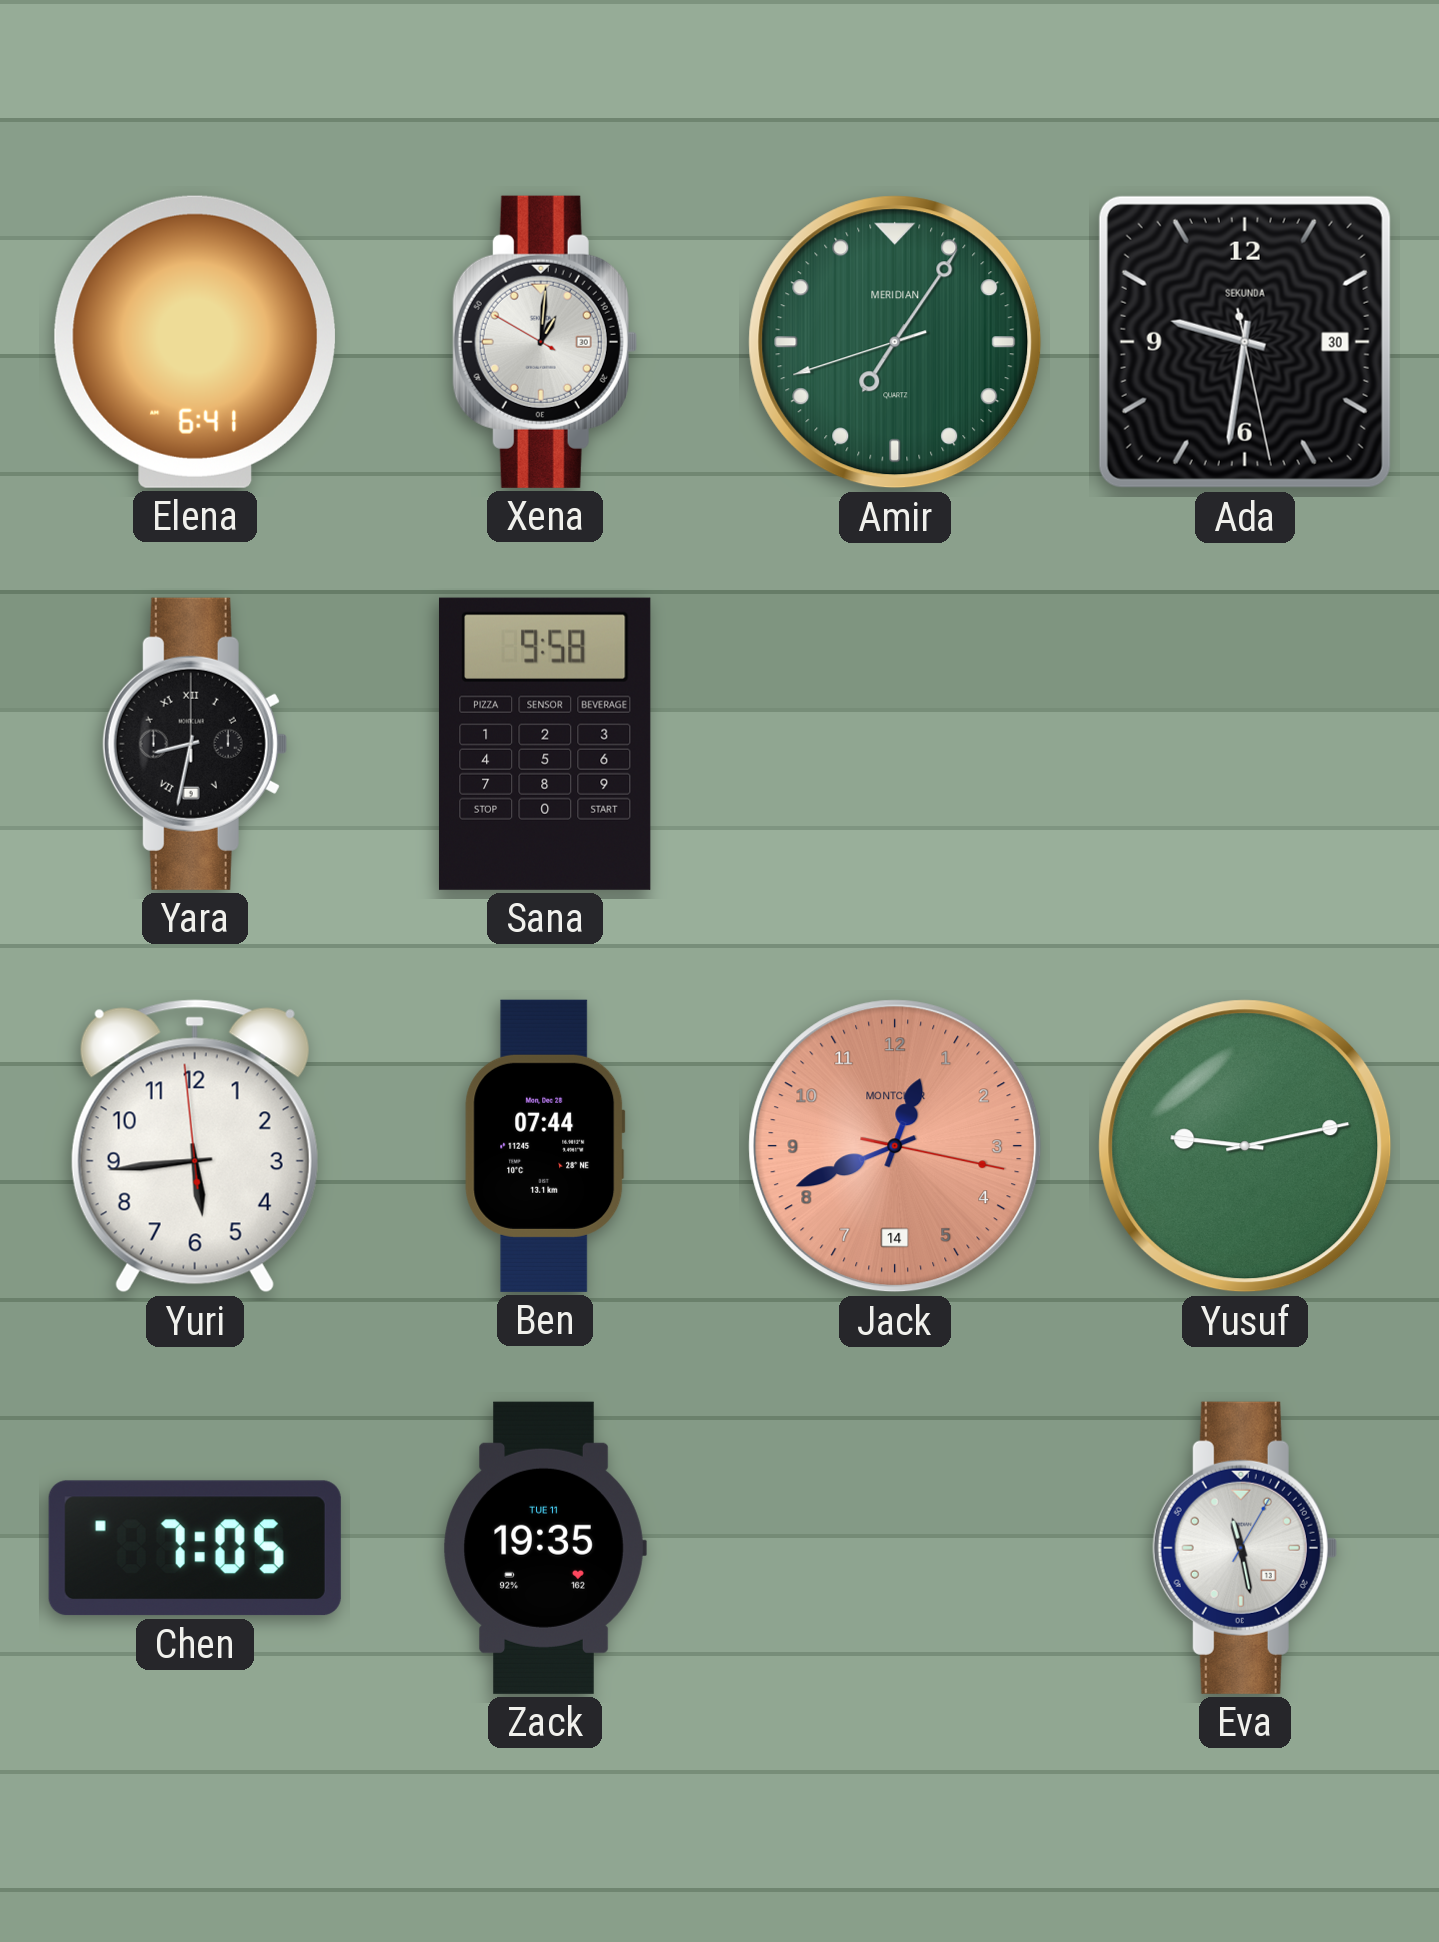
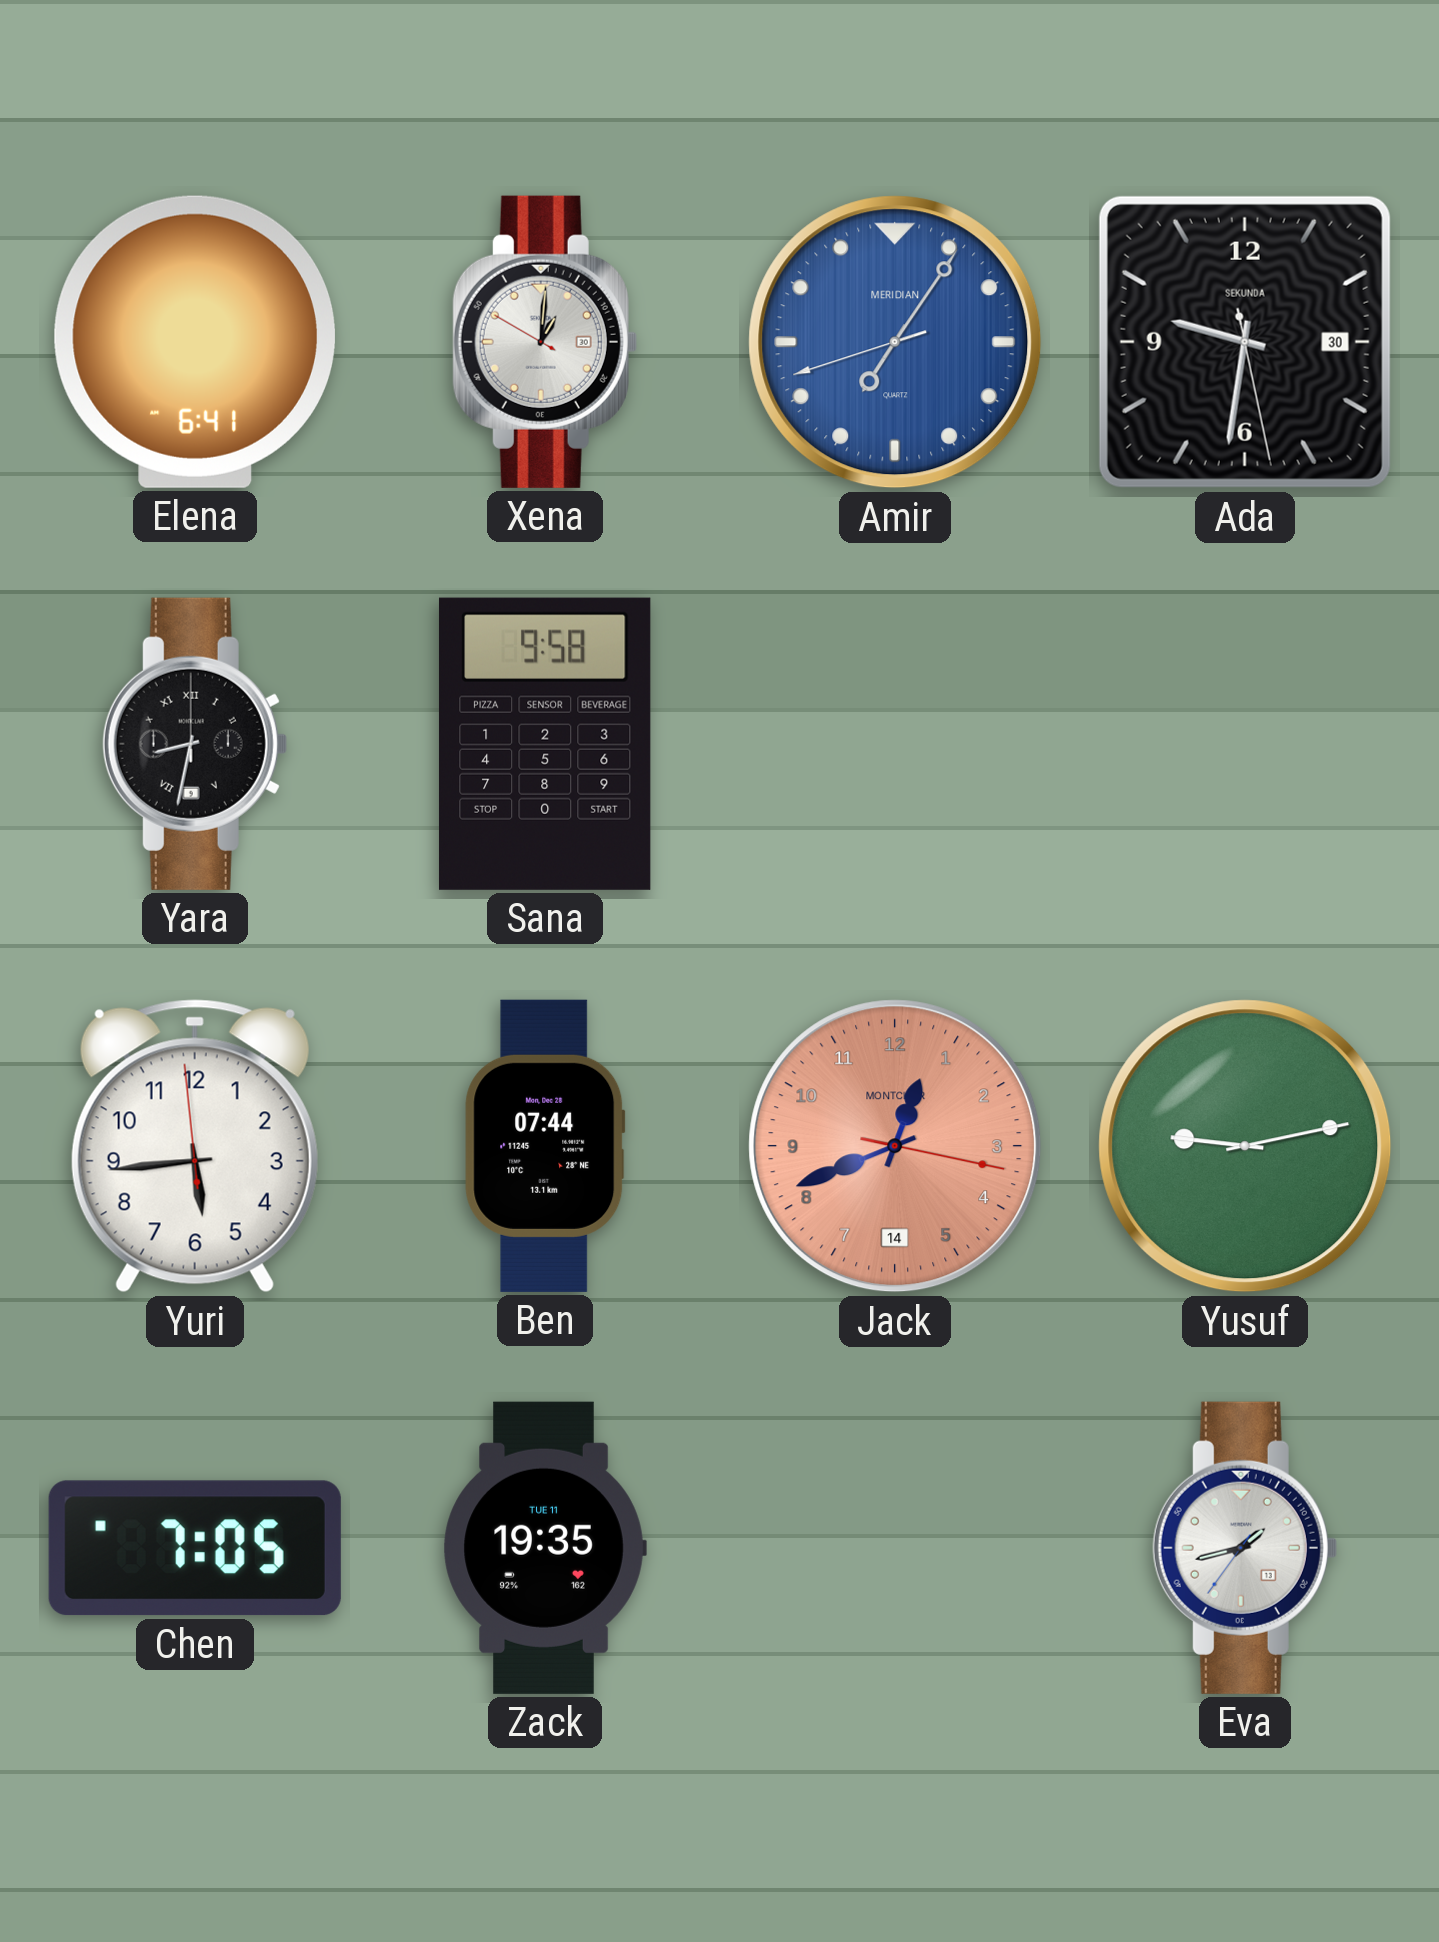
Amir dial: green -> blue (895, 342)
Eva: 11:28 -> 1:42 (1245, 1548)
